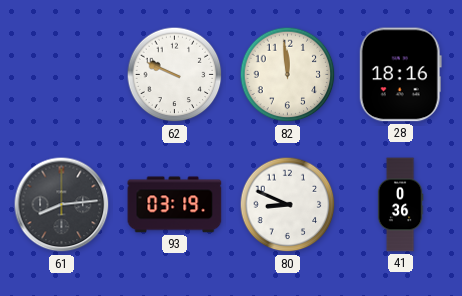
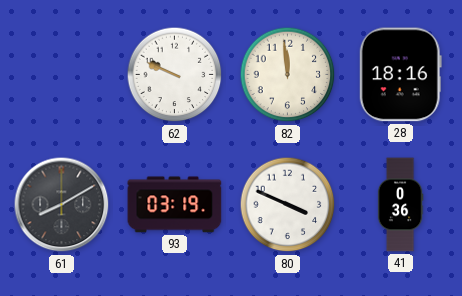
61: 8:14 -> 8:10 (62, 205)
80: 8:49 -> 3:49 (288, 205)
